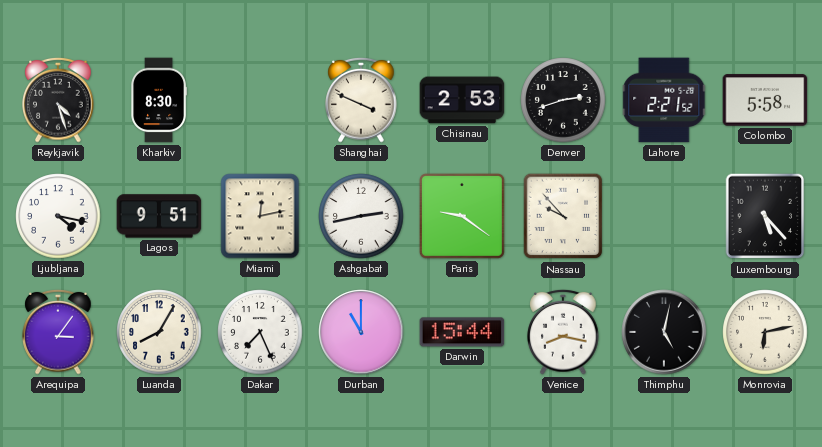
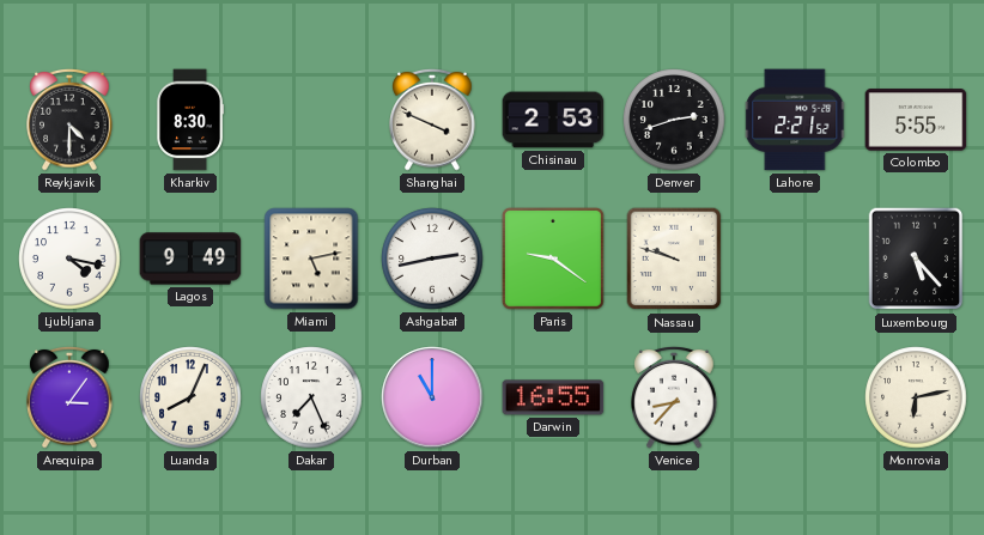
Reykjavik: 4:27 -> 4:30 (69, 120)
Colombo: 5:58 -> 5:55 (916, 120)
Lagos: 9:51 -> 9:49 (190, 259)
Miami: 12:13 -> 5:13 (311, 259)
Nassau: 9:53 -> 9:48 (674, 259)
Luanda: 8:05 -> 8:04 (190, 397)
Darwin: 15:44 -> 16:55 (553, 397)
Venice: 8:17 -> 8:37 (674, 397)
Thimphu: 5:02 -> none (664, 332)
